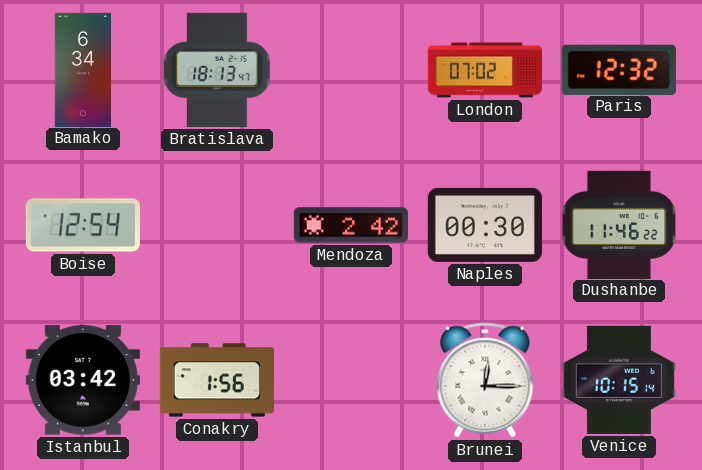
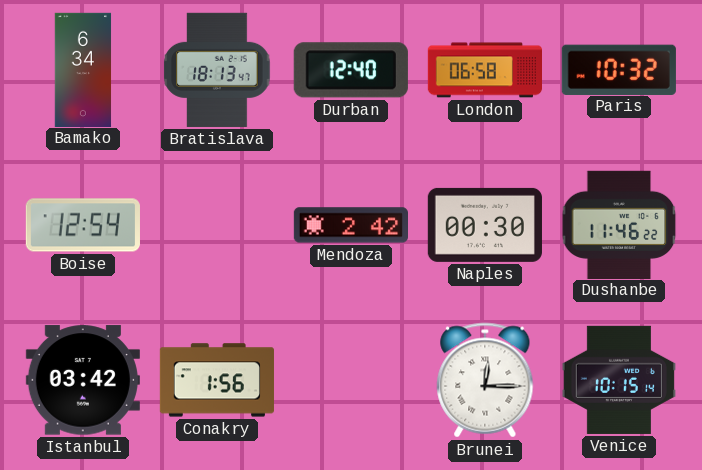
Durban: none -> 12:40 (351, 70)
London: 07:02 -> 06:58 (484, 70)
Paris: 12:32 -> 10:32 (619, 69)
